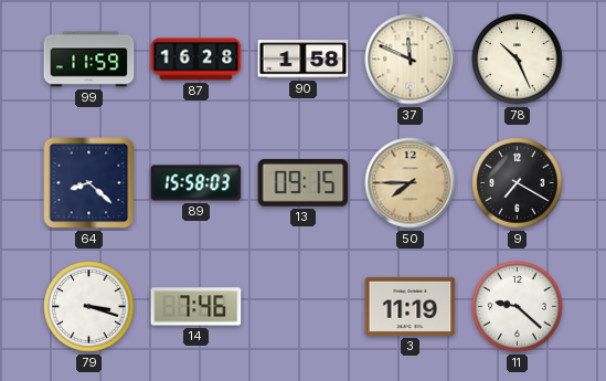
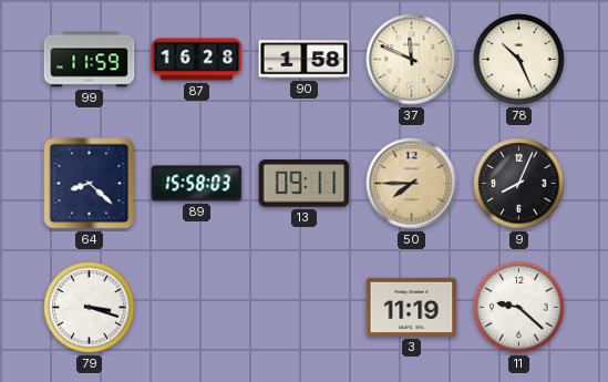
13: 09:15 -> 09:11 (305, 184)
9: 7:20 -> 8:04 (519, 184)
14: 7:46 -> none (196, 307)
